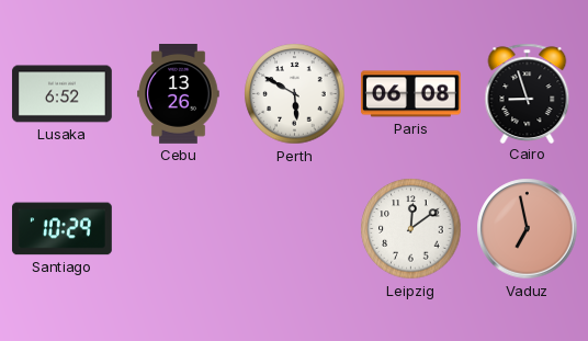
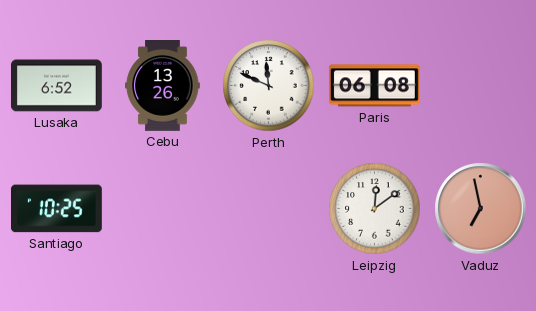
Perth: 5:50 -> 11:49 (269, 86)
Cairo: 8:57 -> none (528, 93)
Santiago: 10:29 -> 10:25 (56, 209)
